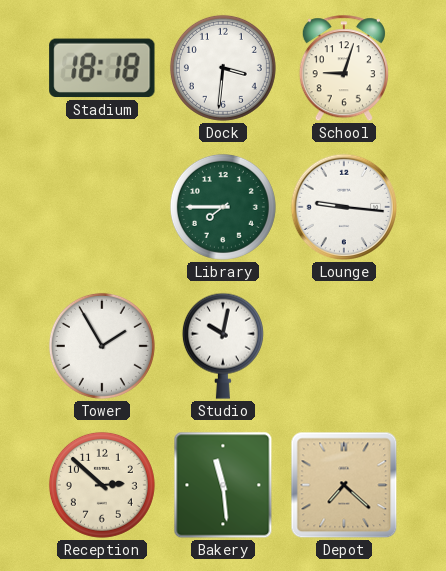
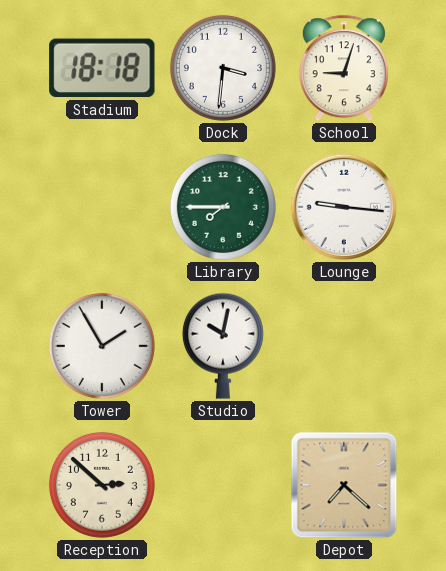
Bakery: 11:29 -> none (223, 485)
